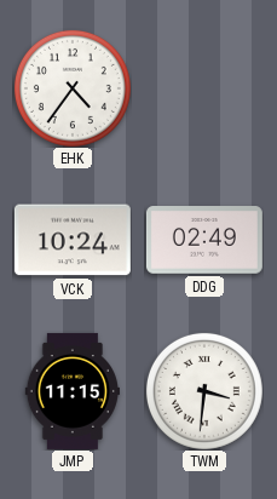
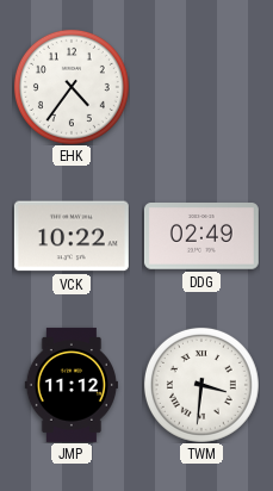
VCK: 10:24 -> 10:22 (72, 236)
JMP: 11:15 -> 11:12 (72, 385)
